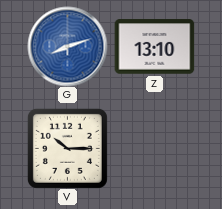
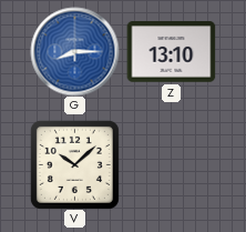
G: 8:12 -> 8:15 (74, 51)
V: 10:15 -> 10:08 (74, 164)
